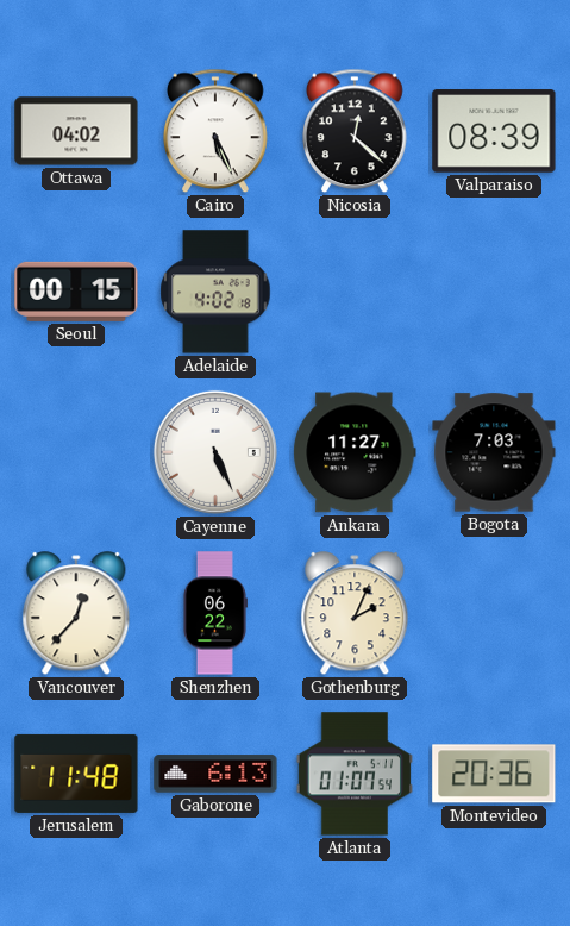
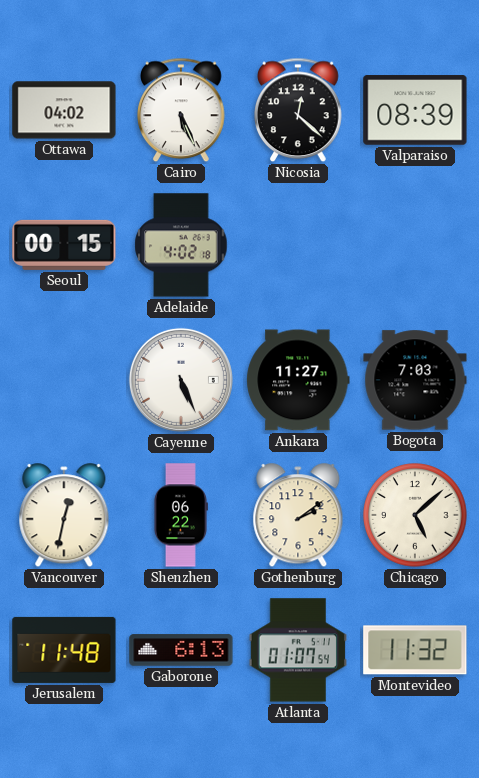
Vancouver: 12:37 -> 12:32 (64, 516)
Gothenburg: 2:04 -> 2:09 (298, 516)
Chicago: none -> 5:08 (415, 515)
Montevideo: 20:36 -> 11:32 (415, 650)
